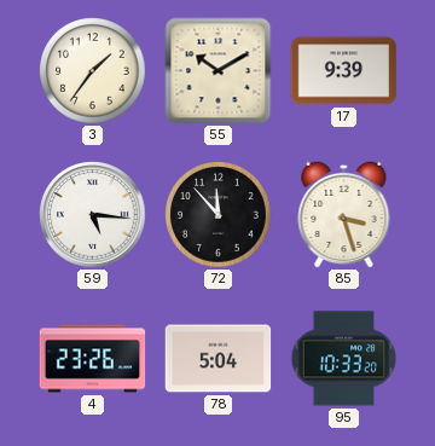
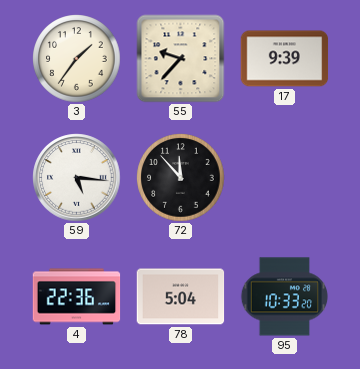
55: 10:10 -> 9:37 (181, 59)
85: 3:27 -> none (344, 214)
4: 23:26 -> 22:36 (77, 297)
